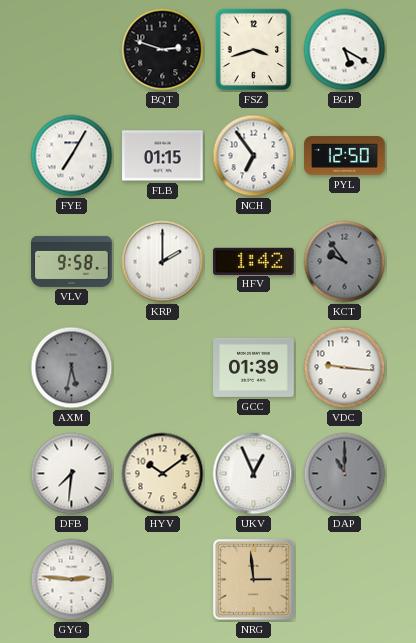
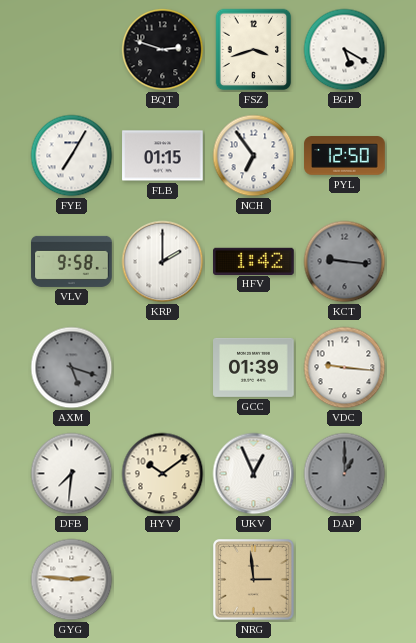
KCT: 9:54 -> 9:16 (345, 262)
AXM: 5:32 -> 5:18 (72, 368)
DAP: 11:00 -> 1:00 (345, 474)
